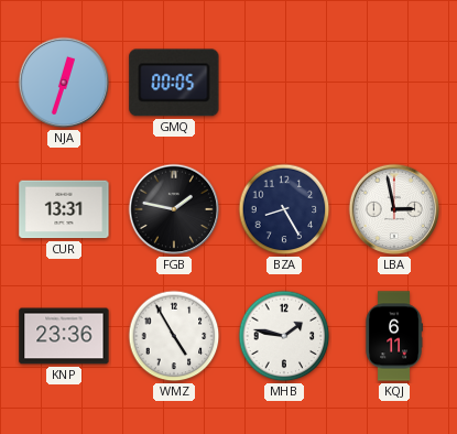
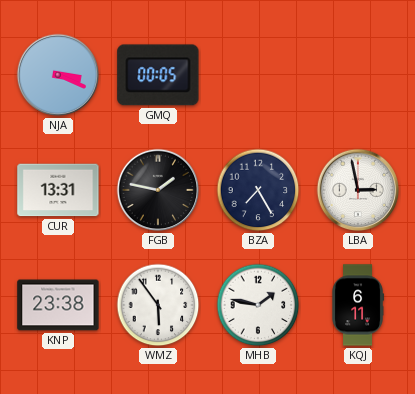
NJA: 12:33 -> 3:19 (58, 75)
BZA: 8:25 -> 7:25 (258, 190)
KNP: 23:36 -> 23:38 (58, 305)
WMZ: 4:55 -> 5:54 (158, 305)
